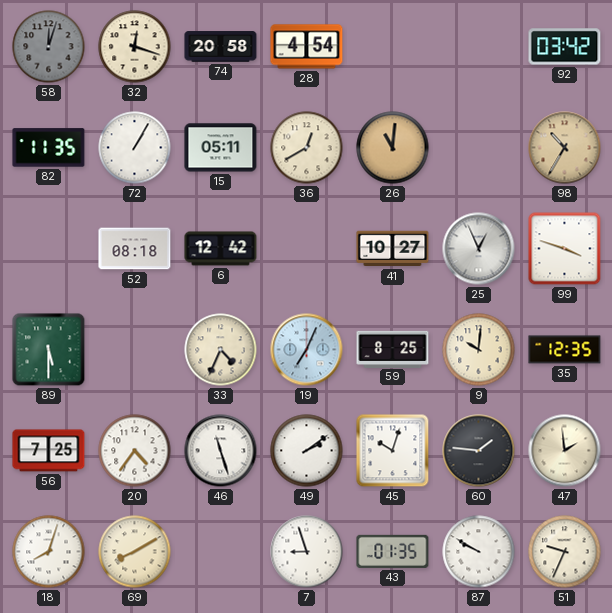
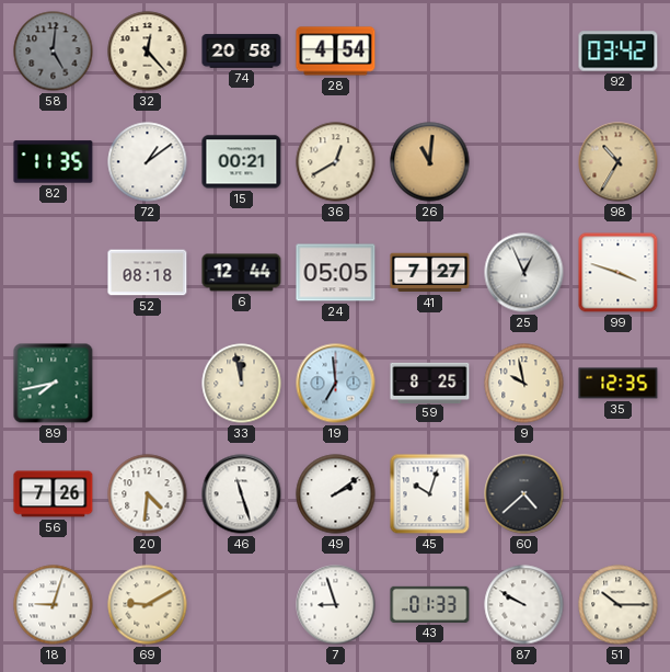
58: 12:03 -> 5:01 (54, 52)
32: 12:18 -> 12:23 (148, 52)
72: 1:05 -> 1:09 (148, 162)
15: 05:11 -> 00:21 (242, 162)
6: 12:42 -> 12:44 (242, 273)
24: none -> 05:05 (336, 273)
41: 10:27 -> 7:27 (430, 273)
89: 5:30 -> 7:43 (54, 384)
33: 4:34 -> 11:58 (242, 384)
19: 7:04 -> 6:59 (336, 384)
9: 10:01 -> 9:58 (524, 384)
56: 7:25 -> 7:26 (54, 494)
20: 4:36 -> 4:31 (148, 494)
60: 1:46 -> 4:38 (524, 494)
47: 1:59 -> none (565, 451)
18: 8:03 -> 9:03 (54, 605)
69: 8:10 -> 9:10 (148, 605)
43: 01:35 -> 01:33 (430, 604)
51: 9:34 -> 10:15 (619, 605)
